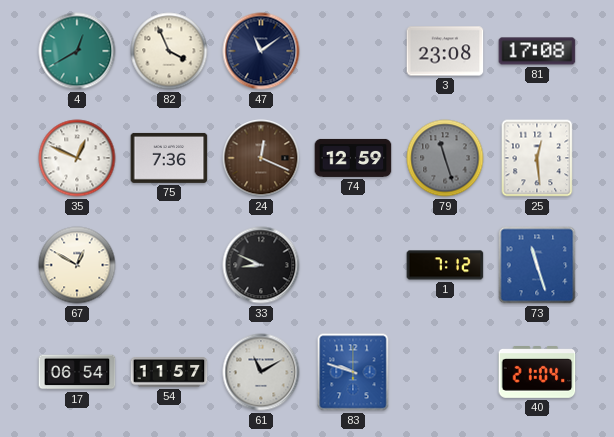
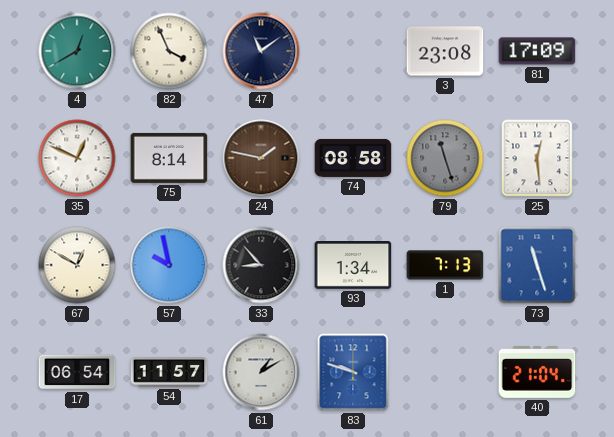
81: 17:08 -> 17:09 (537, 51)
75: 7:36 -> 8:14 (169, 158)
24: 12:19 -> 1:47 (261, 158)
74: 12:59 -> 08:58 (353, 158)
57: none -> 9:58 (169, 265)
33: 8:49 -> 8:53 (261, 265)
93: none -> 1:34 (353, 266)
1: 7:12 -> 7:13 (445, 265)
61: 11:10 -> 1:10 (261, 372)
